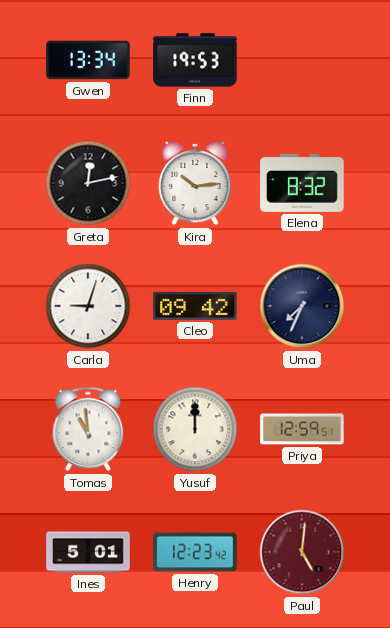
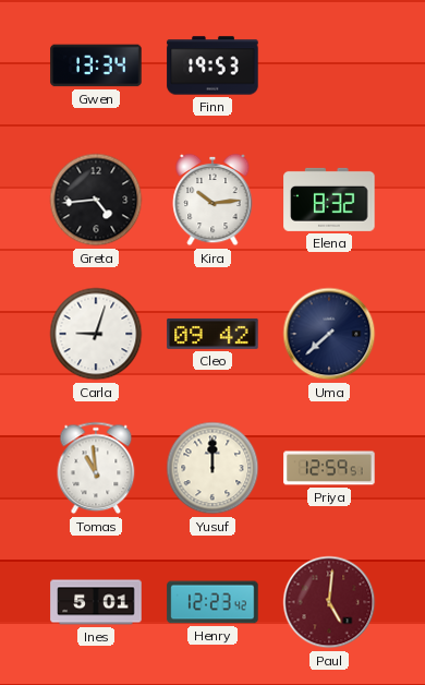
Greta: 12:13 -> 4:44 (96, 200)
Uma: 7:34 -> 7:38 (329, 334)
